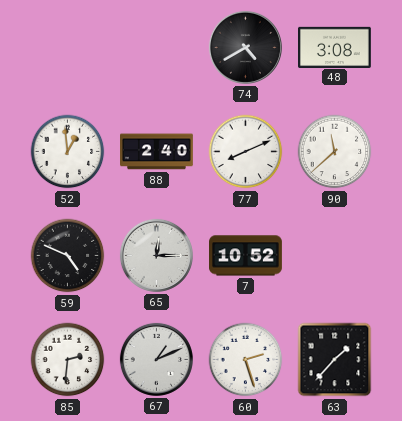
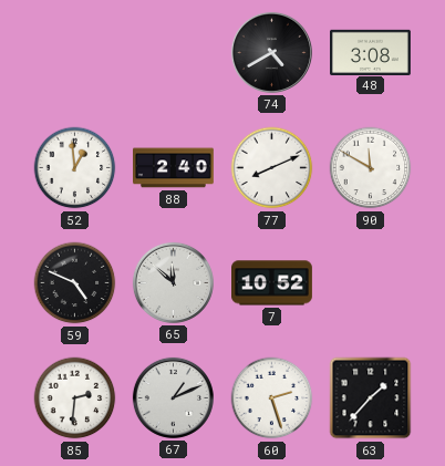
90: 11:38 -> 11:50 (371, 168)
65: 12:15 -> 11:52 (173, 282)
